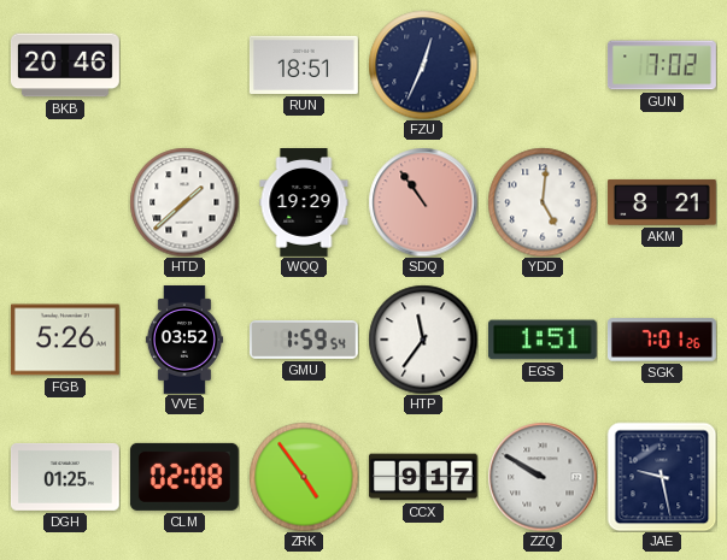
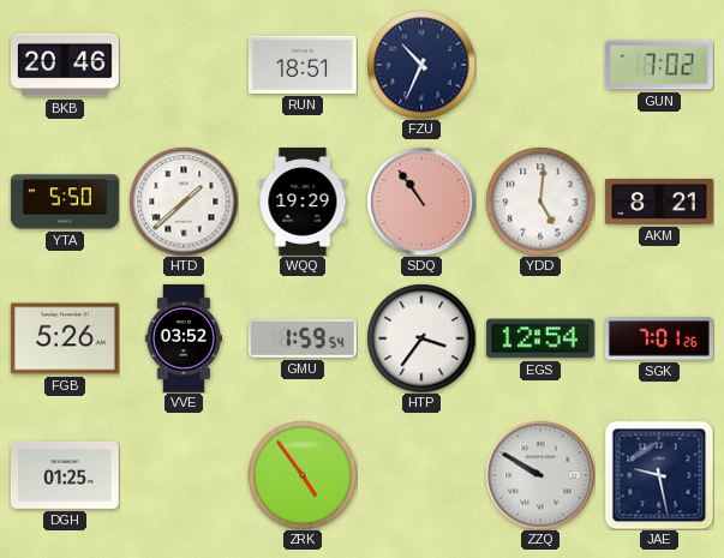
FZU: 12:34 -> 10:34 (421, 65)
YTA: none -> 5:50 (65, 202)
HTP: 11:36 -> 3:36 (421, 338)
EGS: 1:51 -> 12:54 (540, 338)
CLM: 02:08 -> none (184, 477)
CCX: 9:17 -> none (423, 477)
